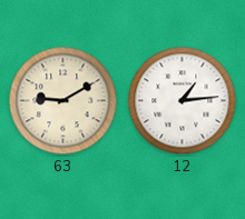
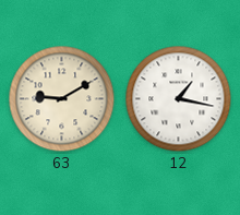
12: 1:14 -> 1:17 (179, 99)
